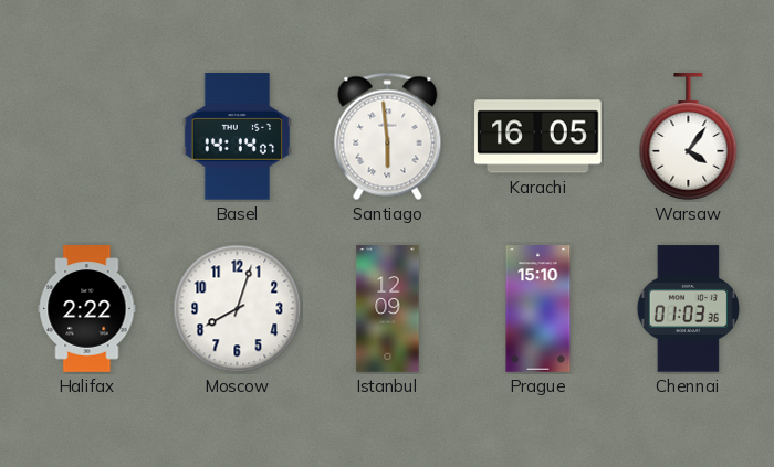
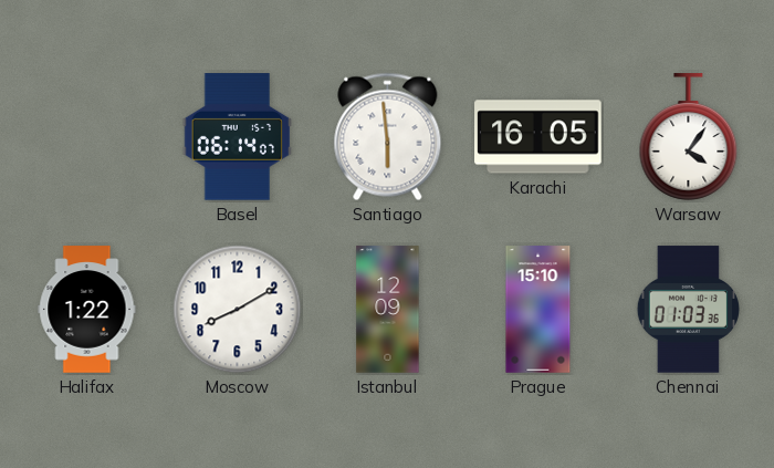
Basel: 14:14 -> 06:14 (238, 137)
Halifax: 2:22 -> 1:22 (87, 310)
Moscow: 8:03 -> 8:10 (238, 310)
